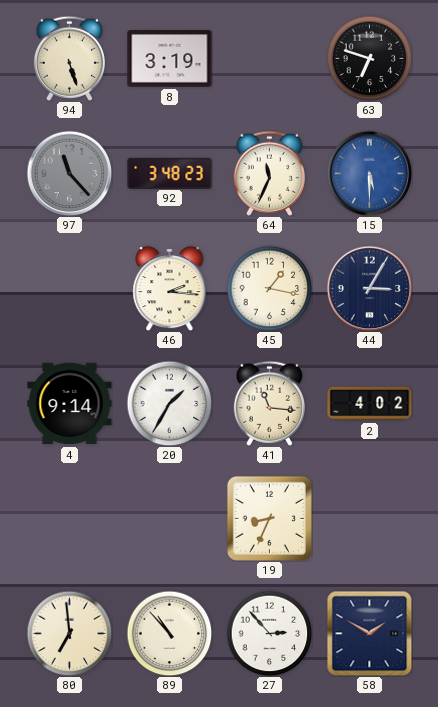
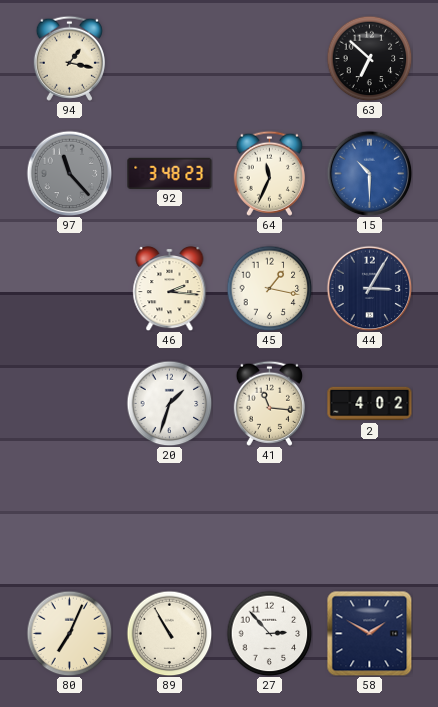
94: 5:27 -> 1:17 (69, 58)
8: 3:19 -> none (170, 59)
63: 6:48 -> 6:52 (369, 58)
15: 5:30 -> 10:30 (369, 173)
4: 9:14 -> none (70, 404)
20: 1:35 -> 1:33 (169, 403)
19: 8:34 -> none (269, 518)
80: 6:59 -> 7:04 (69, 633)
89: 10:53 -> 10:55 (169, 633)
